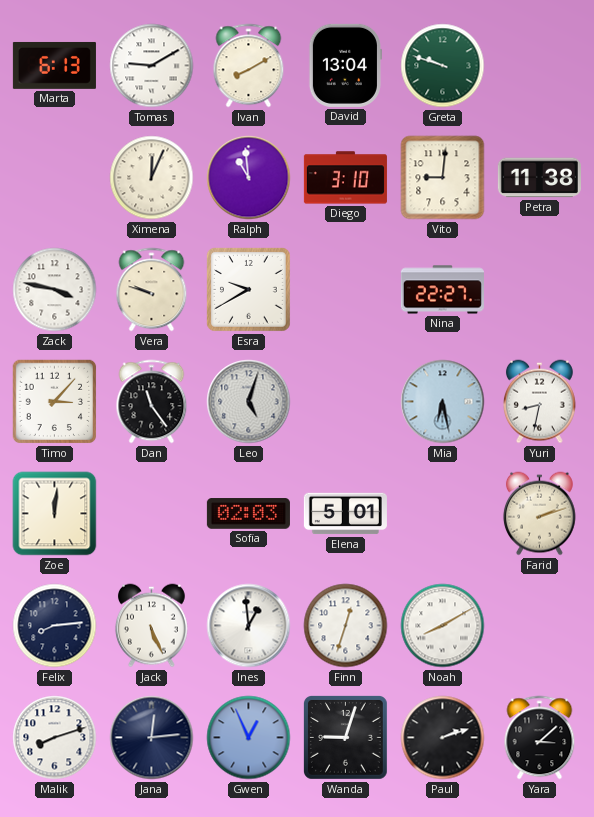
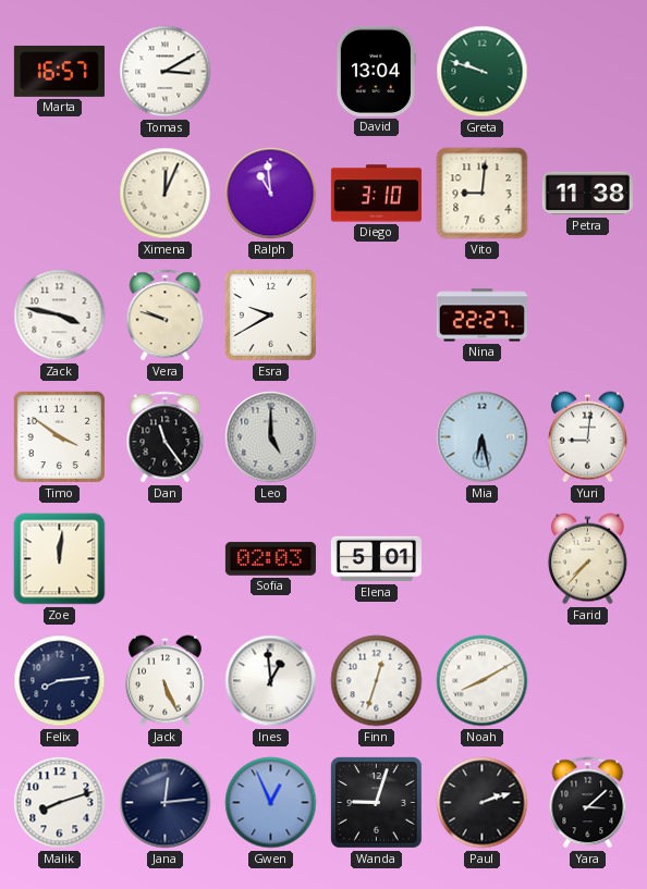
Marta: 6:13 -> 16:57 (59, 71)
Tomas: 9:10 -> 3:10 (166, 72)
Ivan: 8:10 -> none (249, 66)
Timo: 3:07 -> 3:51 (60, 437)
Leo: 5:03 -> 5:00 (271, 437)
Yuri: 8:32 -> 9:01 (587, 437)
Farid: 2:12 -> 7:37 (587, 559)
